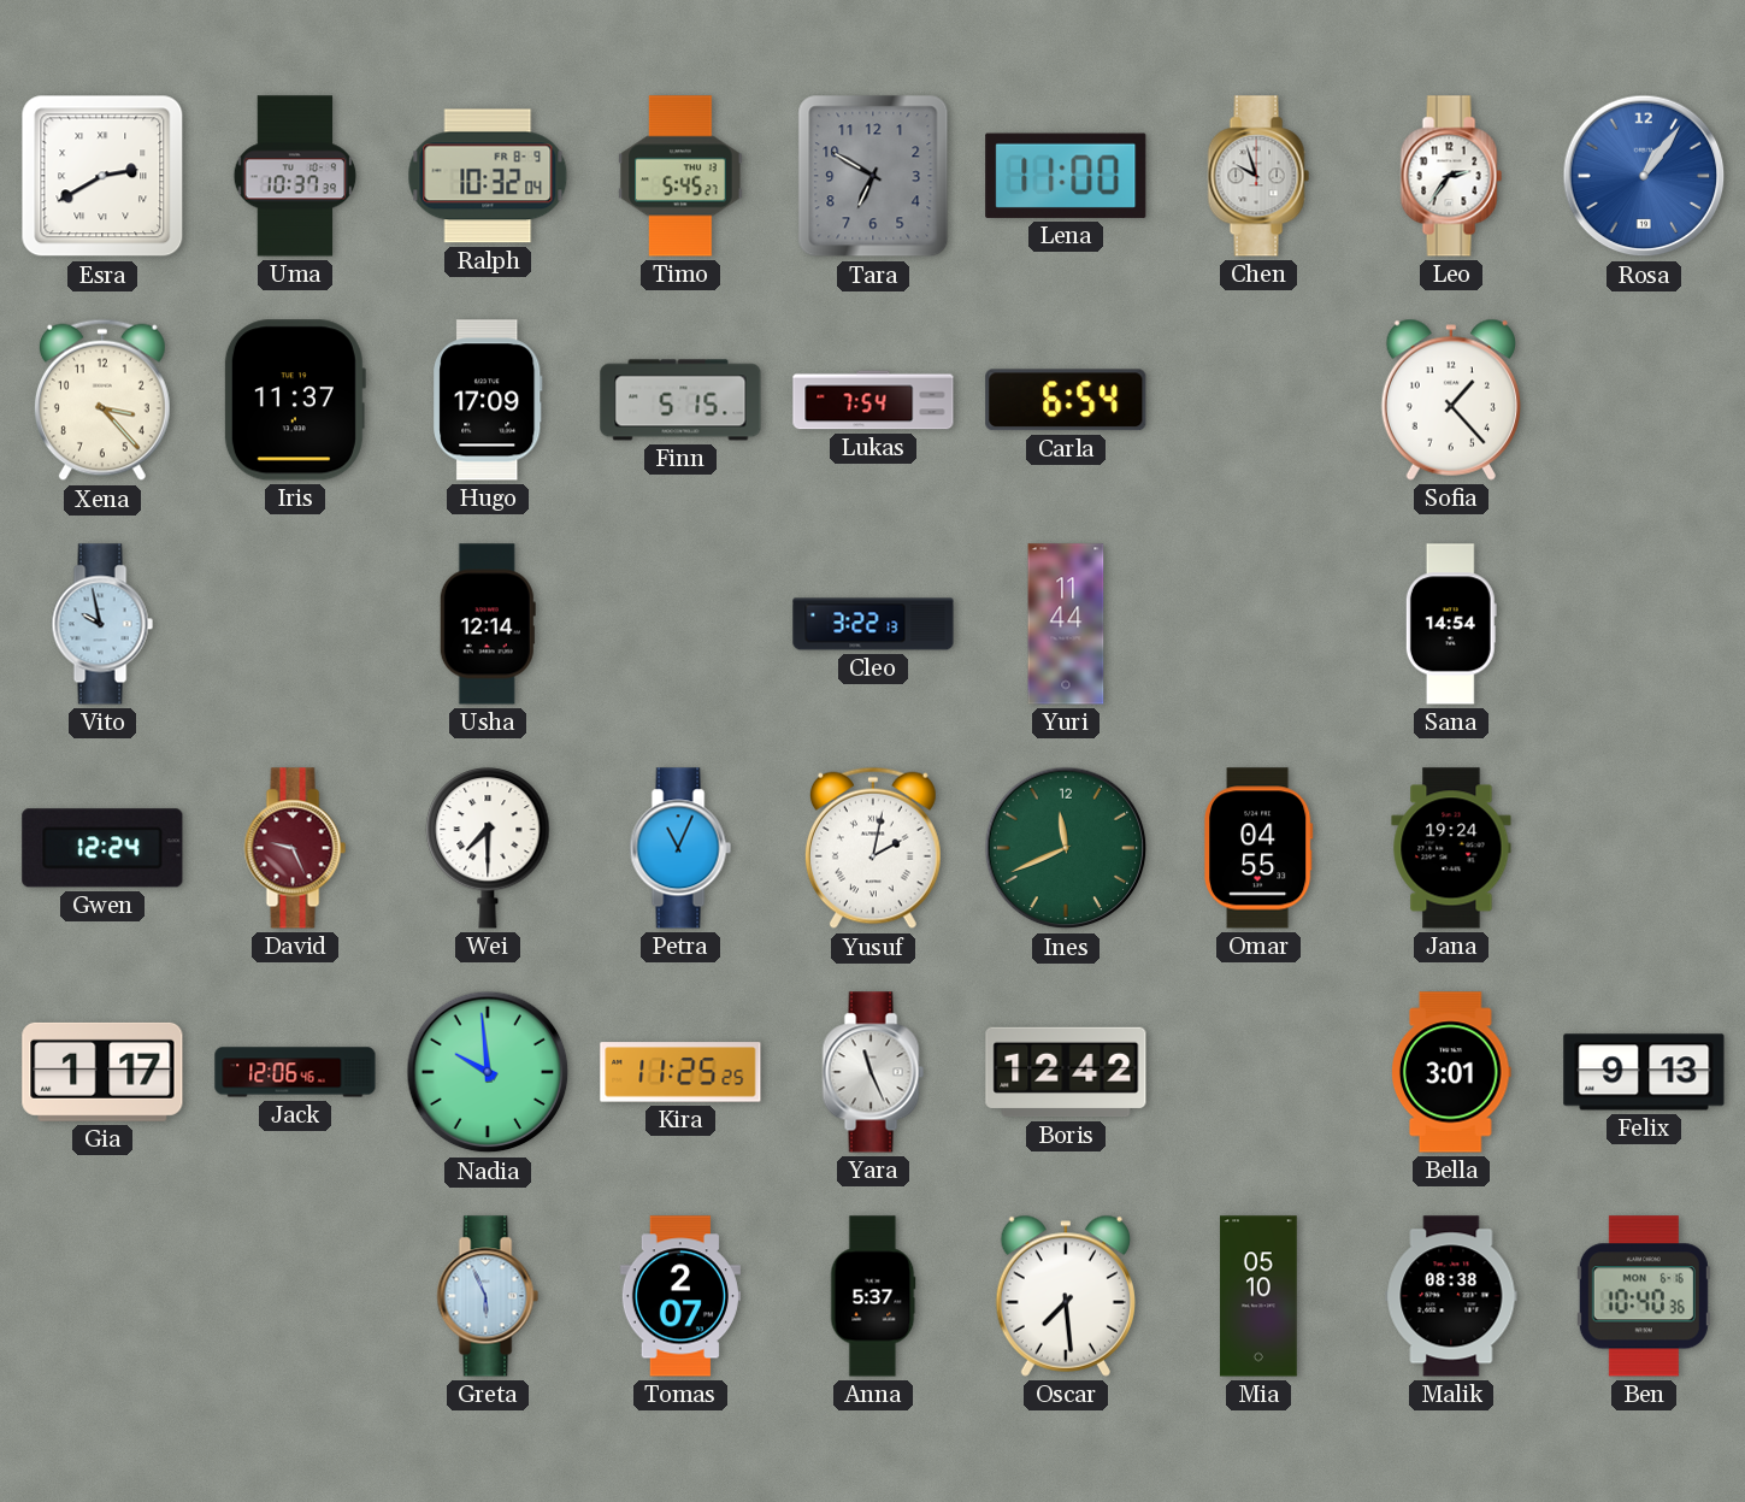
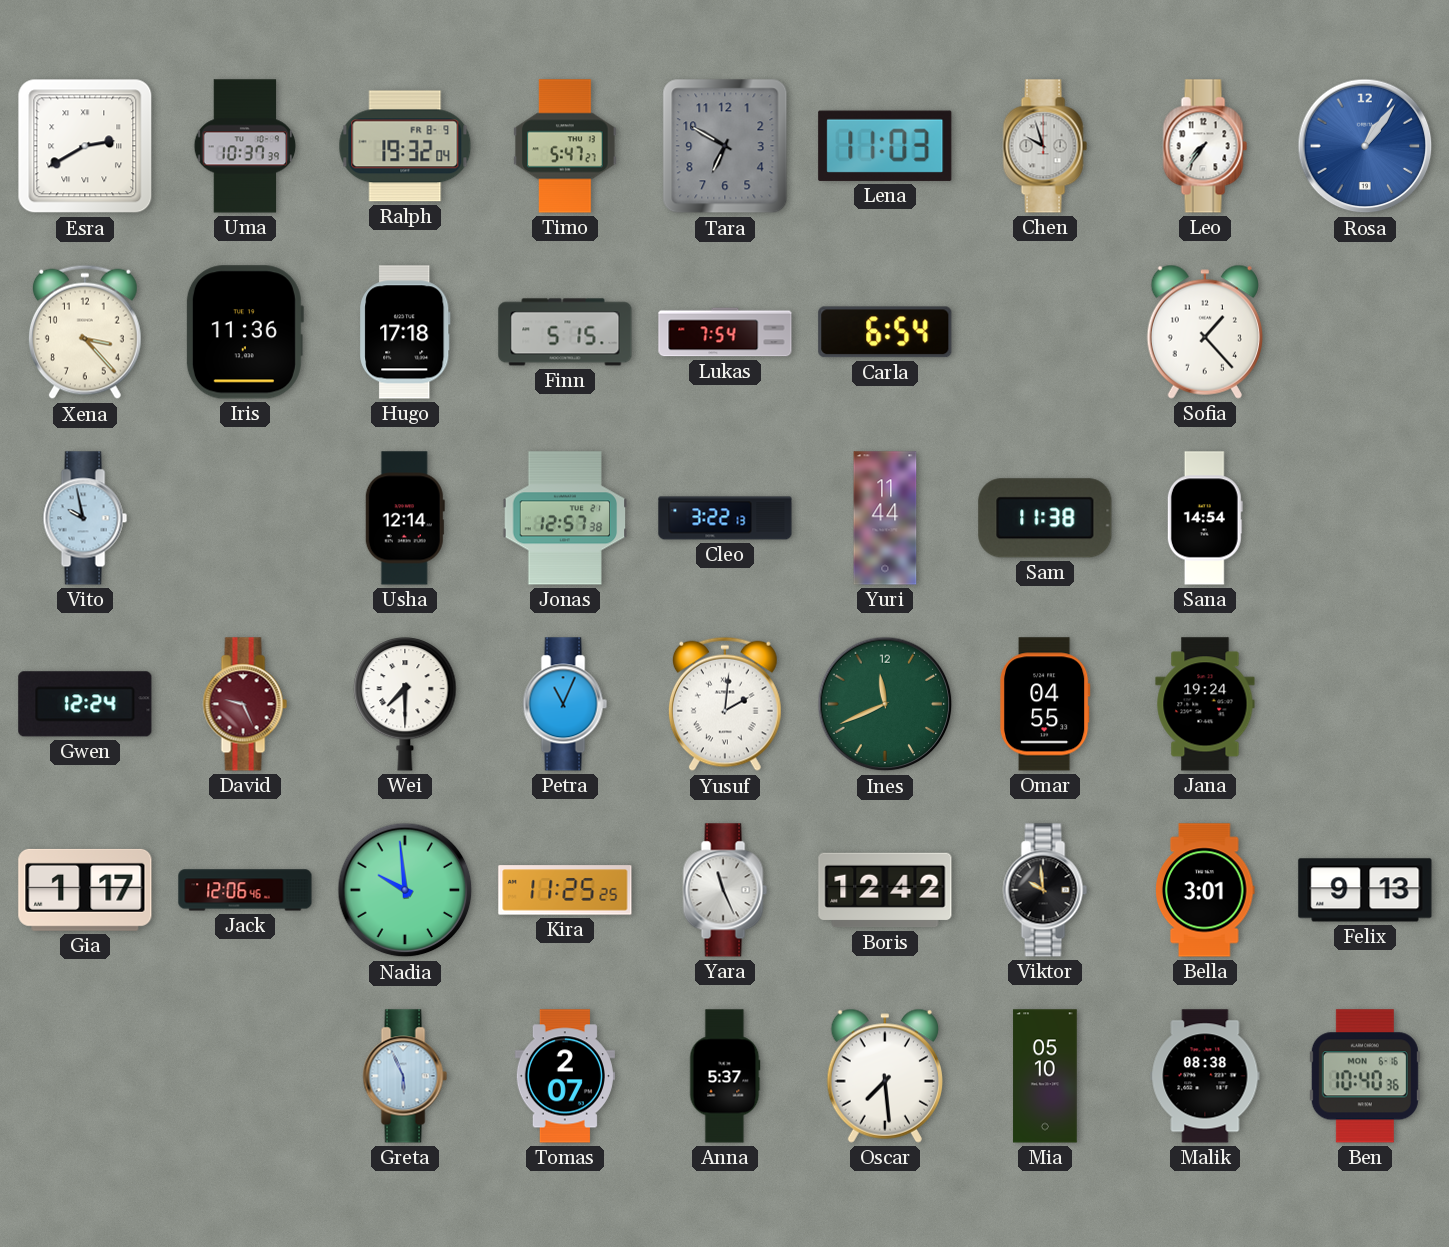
Ralph: 10:32 -> 19:32 (405, 146)
Timo: 5:45 -> 5:47 (565, 146)
Lena: 11:00 -> 11:03 (885, 146)
Leo: 2:36 -> 7:36 (1205, 146)
Iris: 11:37 -> 11:36 (244, 332)
Hugo: 17:09 -> 17:18 (405, 332)
Jonas: none -> 12:57 (565, 518)
Sam: none -> 11:38 (1045, 518)
Yusuf: 2:02 -> 2:01 (725, 704)
Viktor: none -> 9:59 (1045, 890)
